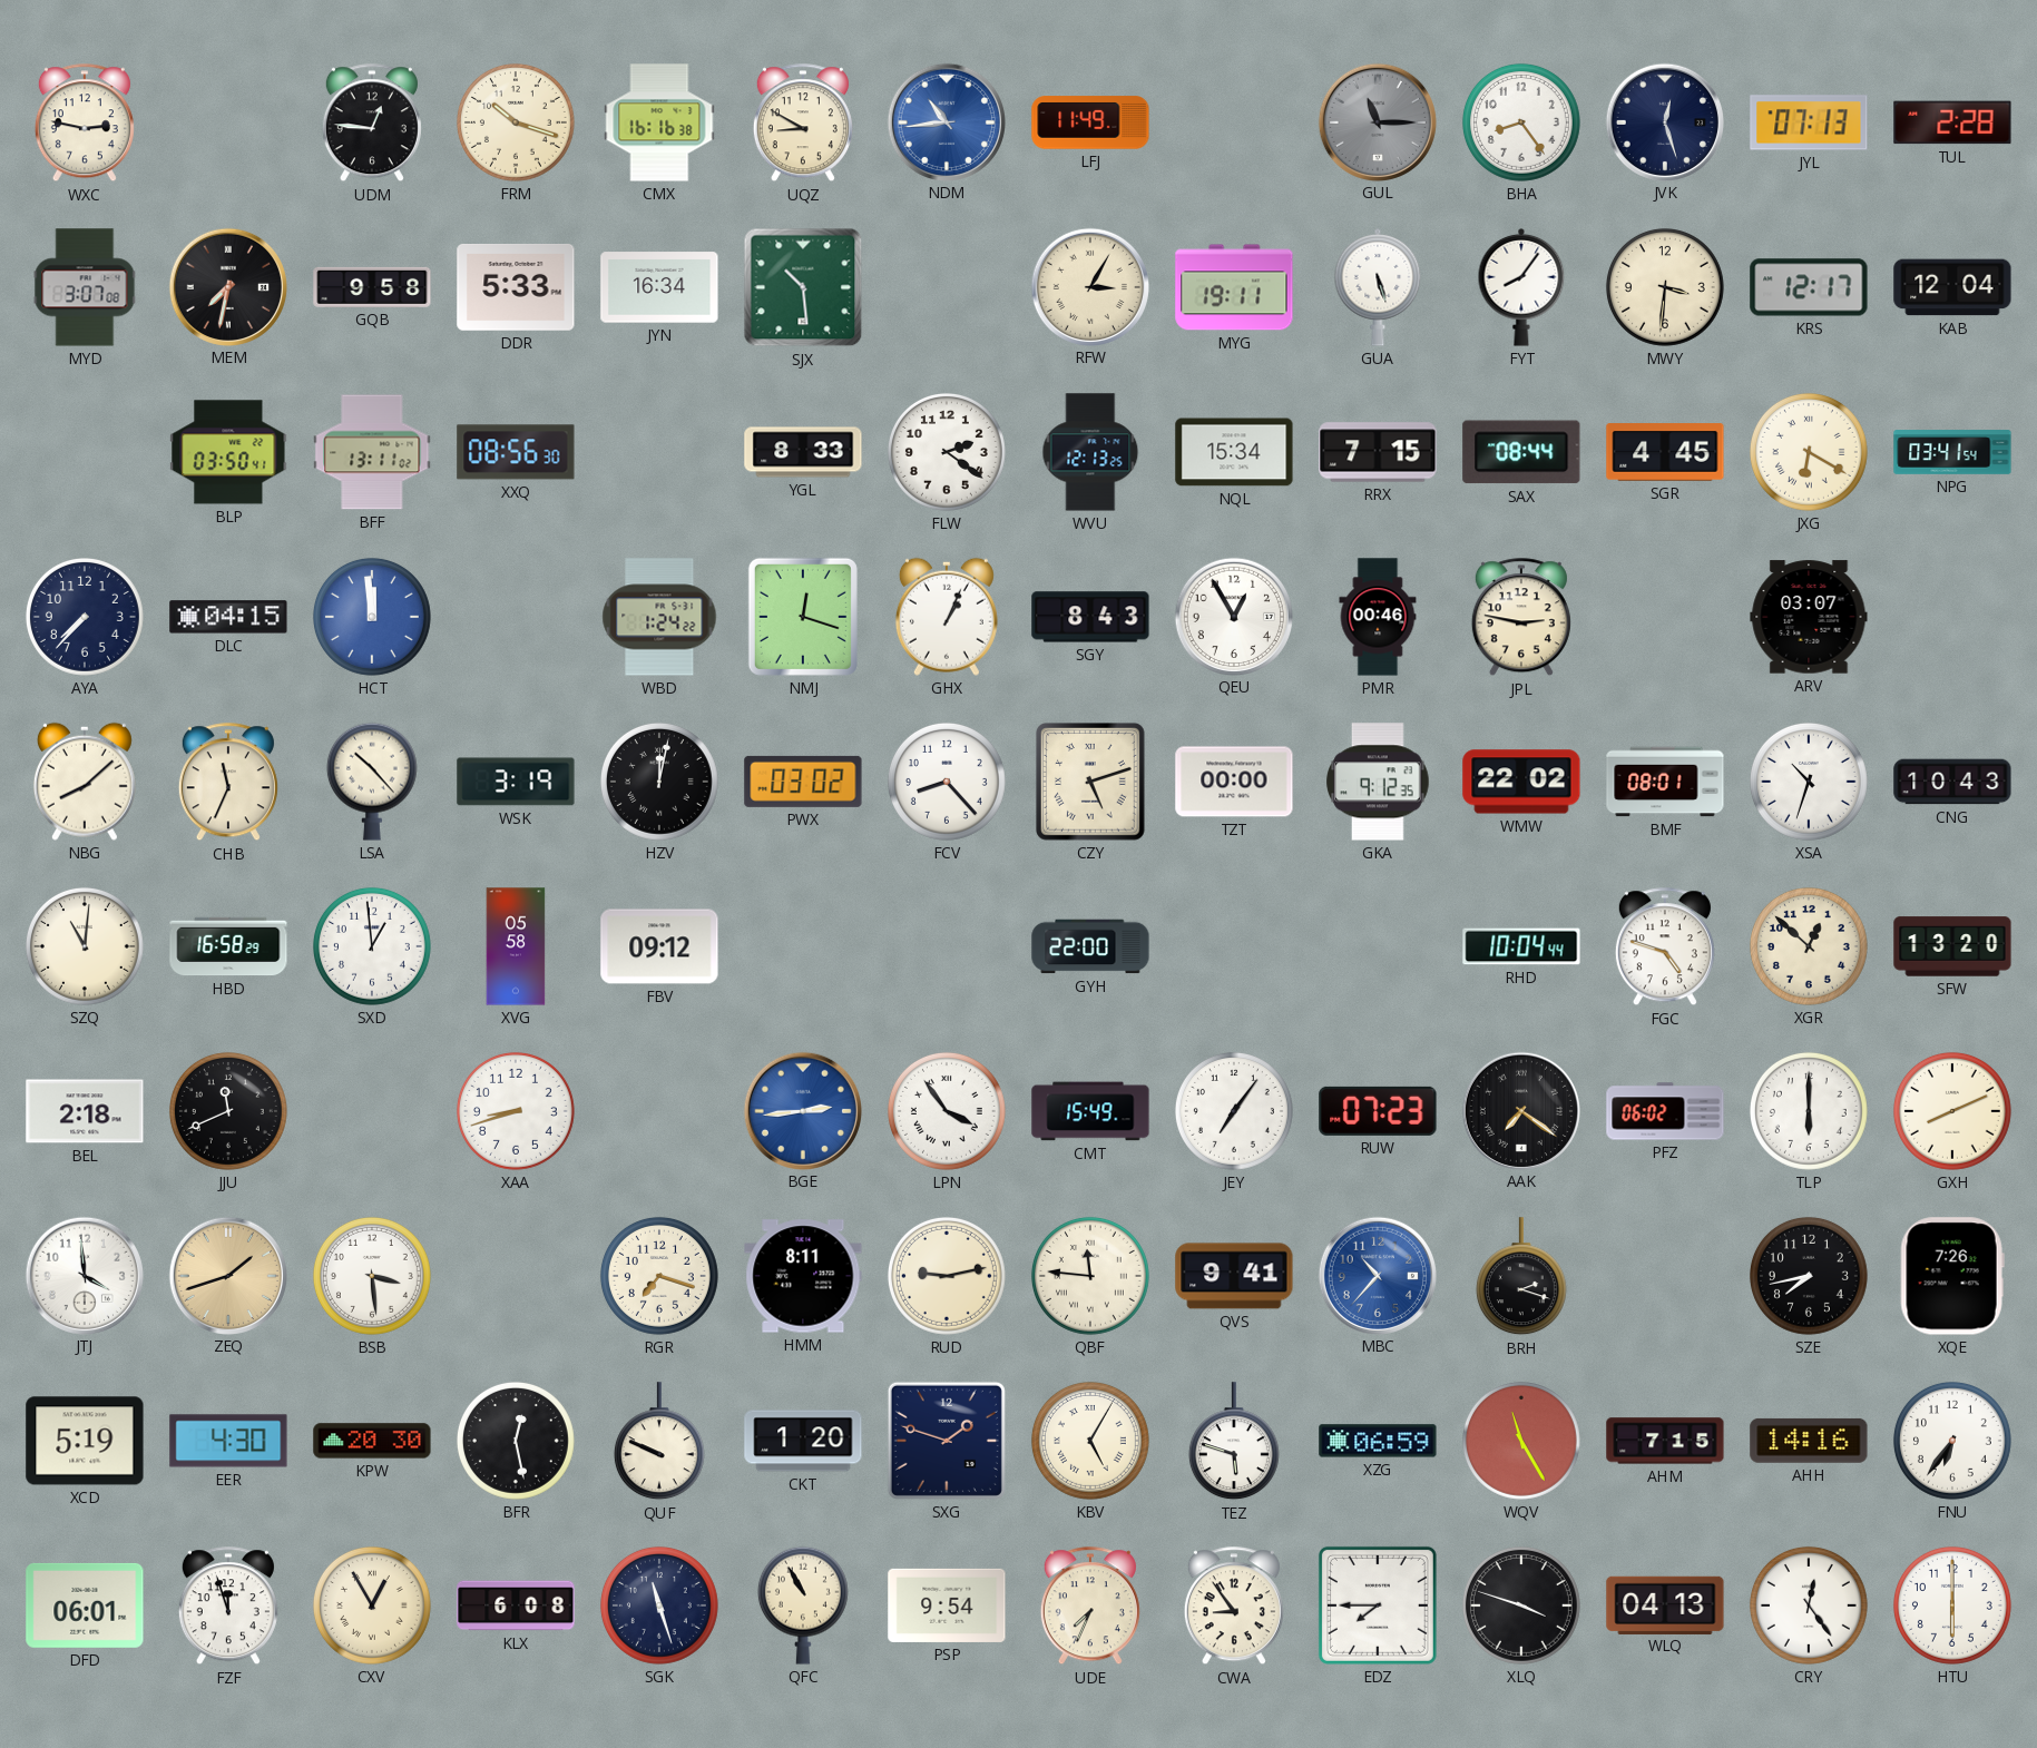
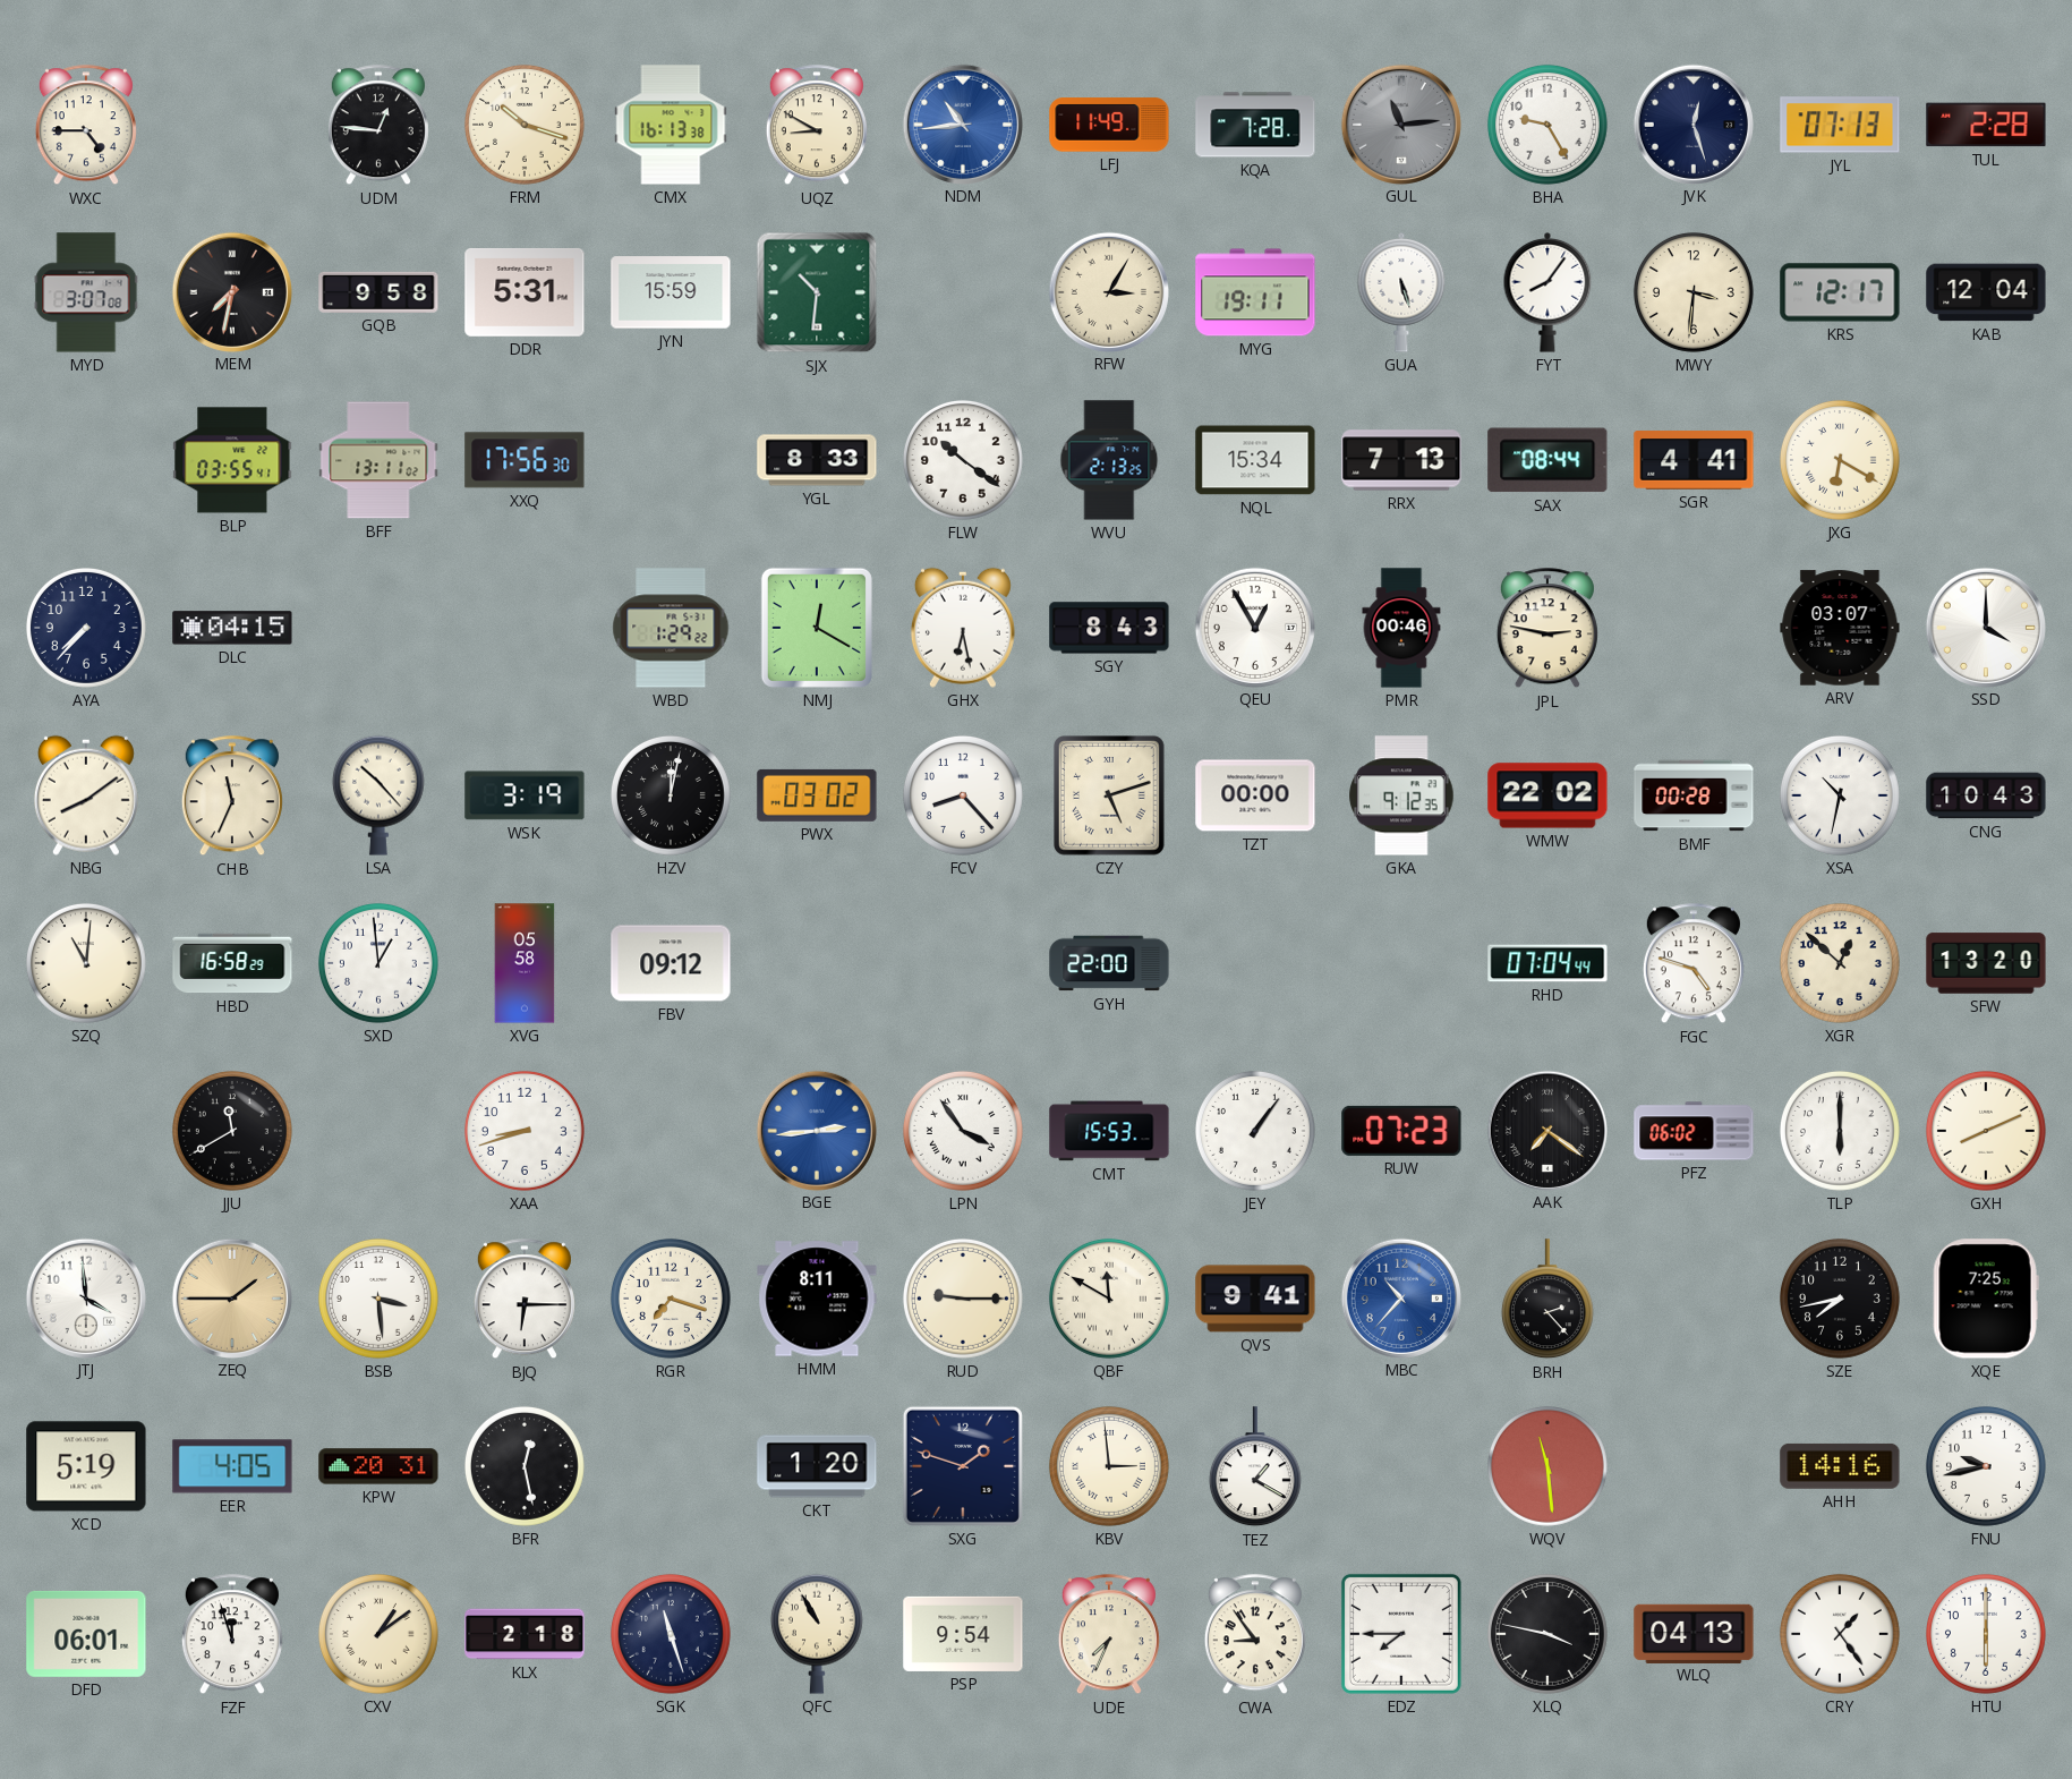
WXC: 2:47 -> 4:45 (86, 126)
CMX: 16:16 -> 16:13 (671, 125)
KQA: none -> 7:28 (1255, 125)
GUL: 11:15 -> 11:14 (1400, 124)
BHA: 8:24 -> 9:25 (1547, 125)
DDR: 5:33 -> 5:31 (525, 293)
JYN: 16:34 -> 15:59 (671, 292)
SJX: 10:29 -> 10:31 (817, 292)
BLP: 03:50 -> 03:55 (232, 460)
XXQ: 08:56 -> 17:56 (525, 460)
FLW: 2:21 -> 10:21 (963, 460)
WVU: 12:13 -> 2:13 (1109, 460)
RRX: 7:15 -> 7:13 (1401, 460)
SGR: 4:45 -> 4:41 (1694, 460)
NPG: 03:41 -> none (1952, 452)
HCT: 11:59 -> none (372, 617)
WBD: 1:24 -> 1:29 (671, 628)
NMJ: 12:18 -> 12:20 (817, 628)
GHX: 1:04 -> 6:28 (963, 628)
SSD: none -> 4:00 (1985, 627)
NBG: 8:08 -> 8:09 (86, 795)
BMF: 08:01 -> 00:28 (1694, 795)
XSA: 10:33 -> 10:32 (1840, 795)
RHD: 10:04 -> 07:04 (1547, 963)
BEL: 2:18 -> none (85, 1111)
JJU: 11:41 -> 11:40 (232, 1131)
CMT: 15:49 -> 15:53 (1109, 1131)
JEY: 7:06 -> 1:06 (1255, 1131)
ZEQ: 1:42 -> 1:45 (231, 1297)
BJQ: none -> 6:15 (525, 1300)
RUD: 9:13 -> 9:15 (963, 1299)
QBF: 11:46 -> 11:50 (1109, 1299)
BRH: 2:18 -> 2:23 (1547, 1300)
XQE: 7:26 -> 7:25 (1986, 1299)
EER: 4:30 -> 4:05 (232, 1466)
KPW: 20:30 -> 20:31 (378, 1466)
QUF: 9:49 -> none (659, 1442)
KBV: 5:05 -> 2:59 (1109, 1466)
TEZ: 5:48 -> 1:20 (1255, 1467)
XZG: 06:59 -> none (1378, 1441)
WQV: 11:25 -> 11:29 (1547, 1466)
AHM: 7:15 -> none (1665, 1441)
FNU: 6:36 -> 9:43 (1986, 1466)
CXV: 12:55 -> 1:09 (378, 1634)
KLX: 6:08 -> 2:18 (525, 1634)
XLQ: 3:48 -> 3:47 (1547, 1634)
CRY: 12:24 -> 1:24 (1840, 1634)
